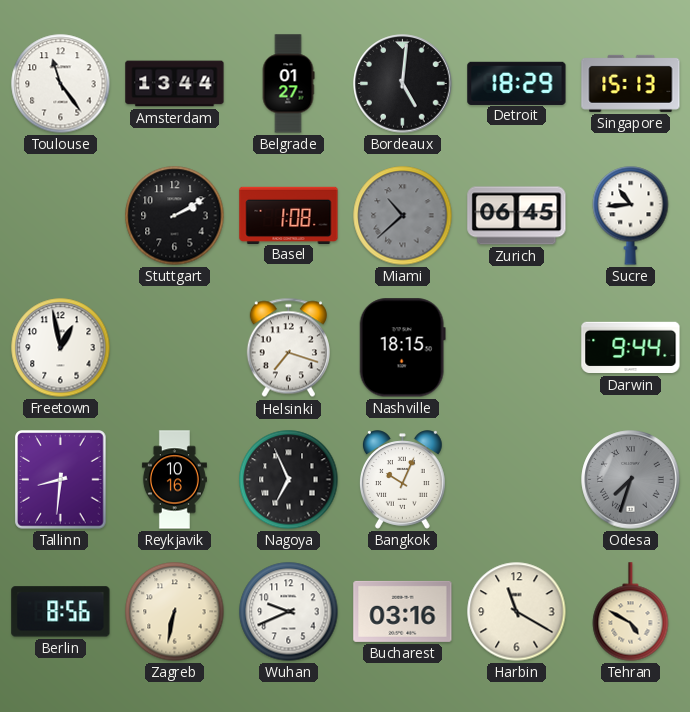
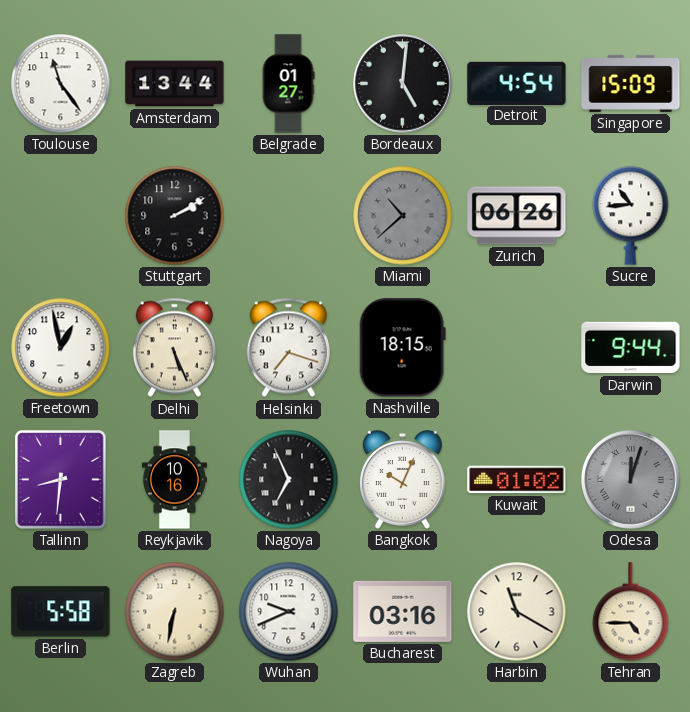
Detroit: 18:29 -> 4:54 (517, 83)
Singapore: 15:13 -> 15:09 (631, 83)
Basel: 1:08 -> none (289, 215)
Zurich: 06:45 -> 06:26 (517, 216)
Delhi: none -> 5:26 (174, 348)
Kuwait: none -> 01:02 (517, 480)
Odesa: 7:33 -> 12:03 (631, 480)
Berlin: 8:56 -> 5:58 (61, 612)
Tehran: 4:50 -> 4:45 (631, 612)
